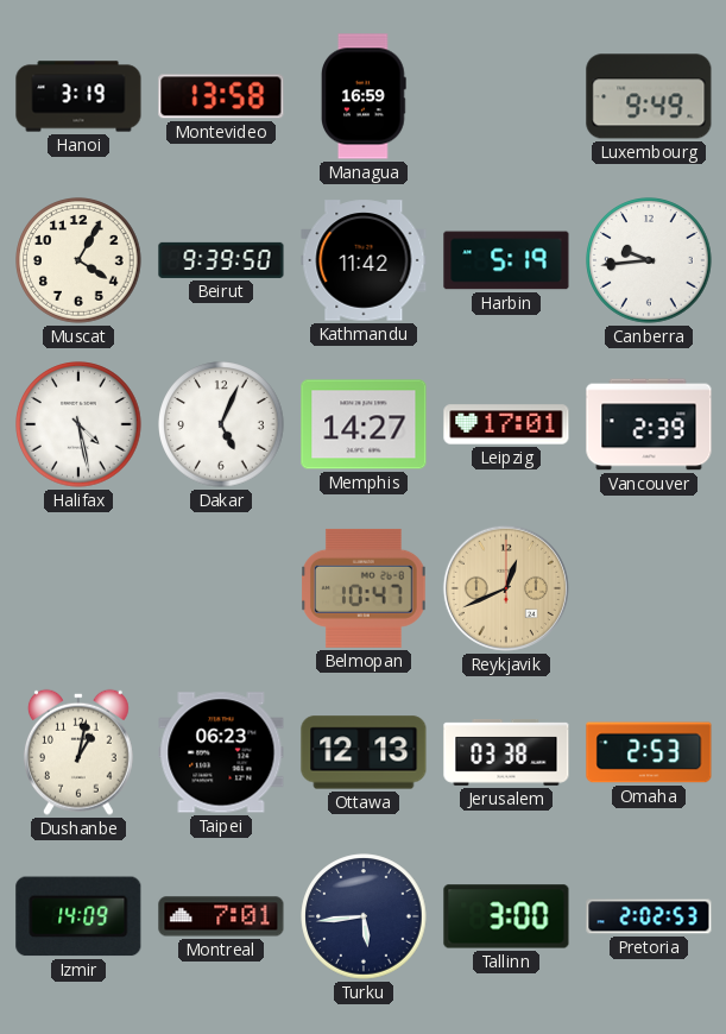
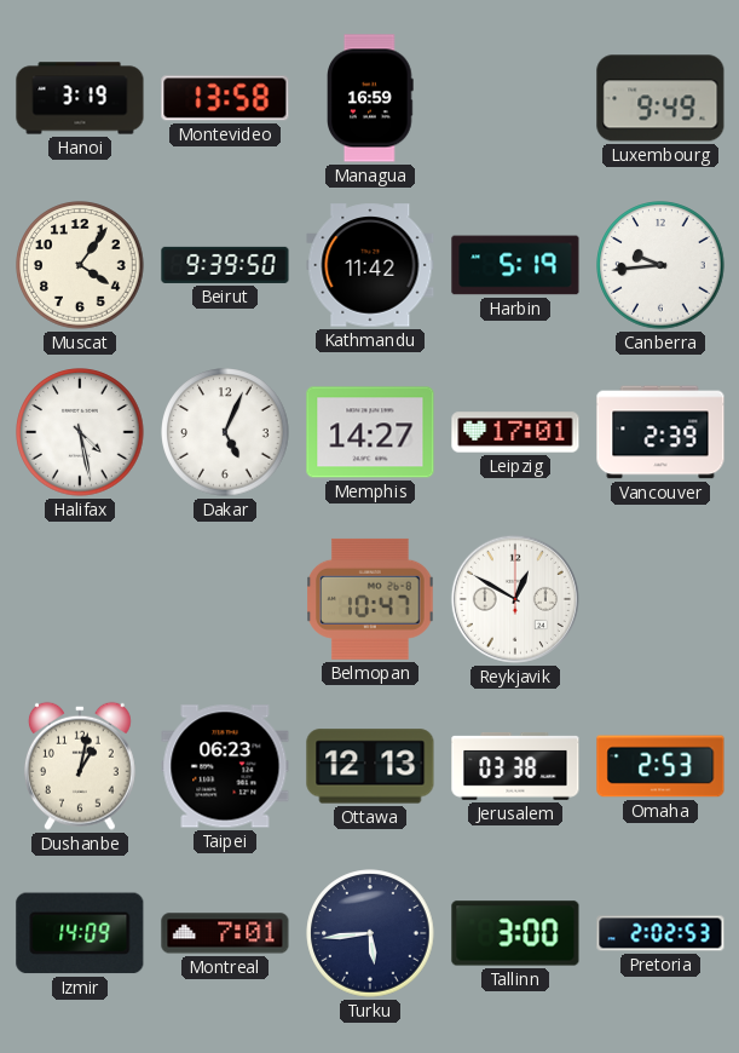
Muscat: 4:05 -> 4:06 (80, 265)
Reykjavik: 12:41 -> 12:50 (515, 599)
Reykjavik dial: champagne -> white (515, 599)
